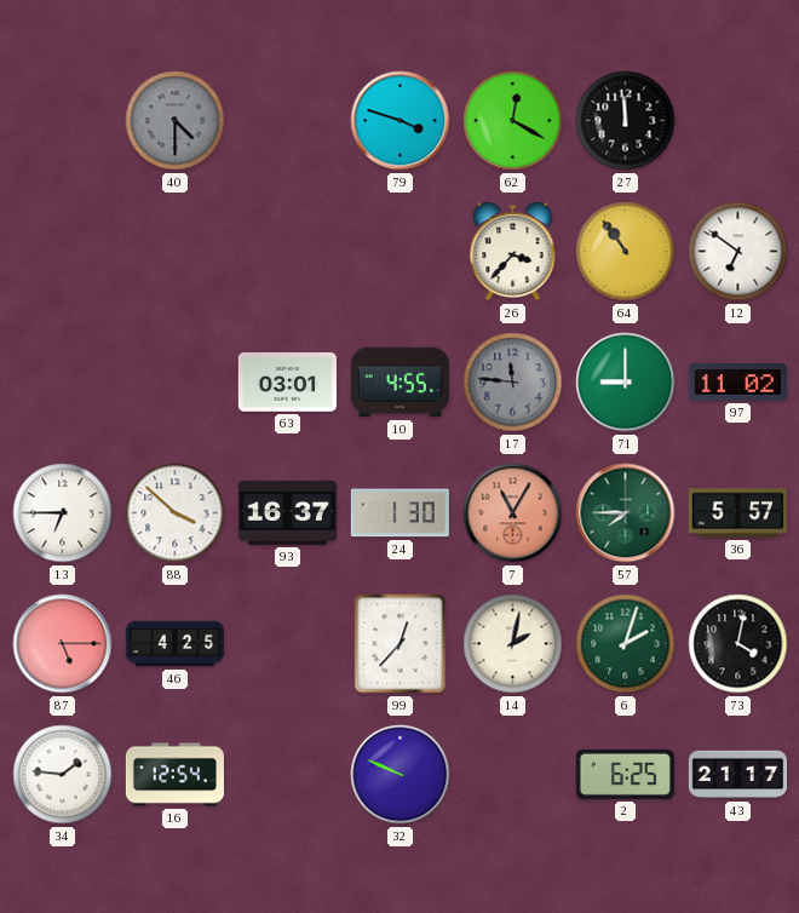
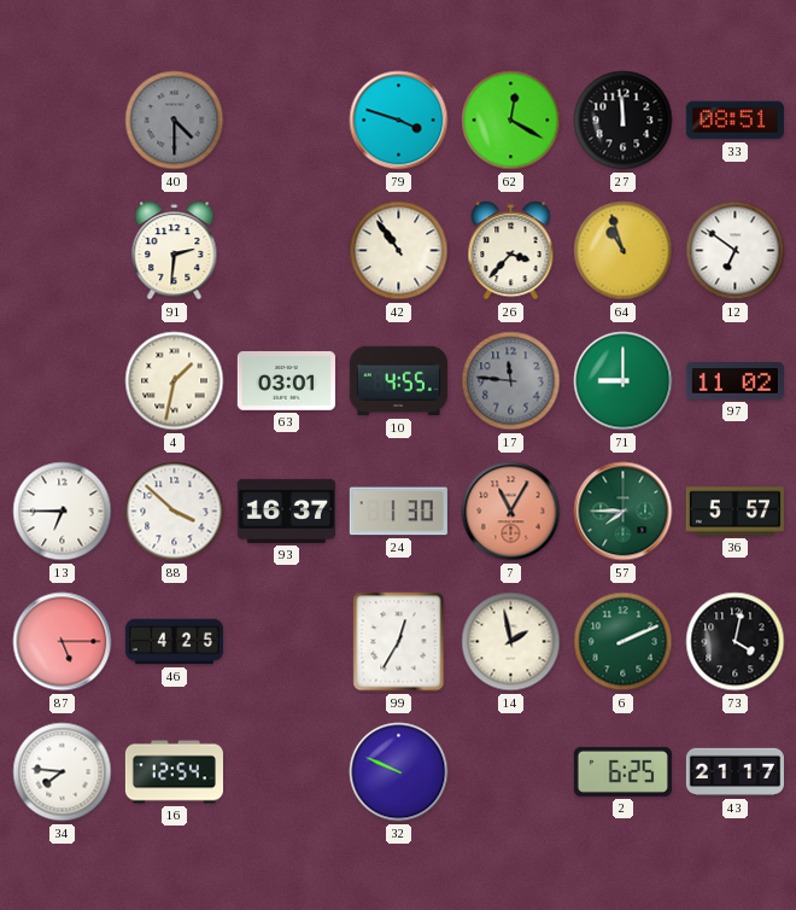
33: none -> 08:51 (734, 121)
91: none -> 2:31 (175, 251)
42: none -> 10:54 (399, 251)
64: 10:54 -> 10:57 (624, 251)
4: none -> 1:32 (175, 381)
99: 12:37 -> 12:35 (399, 642)
14: 2:02 -> 1:58 (511, 642)
6: 2:03 -> 2:11 (624, 642)
34: 1:46 -> 7:46 (63, 772)
